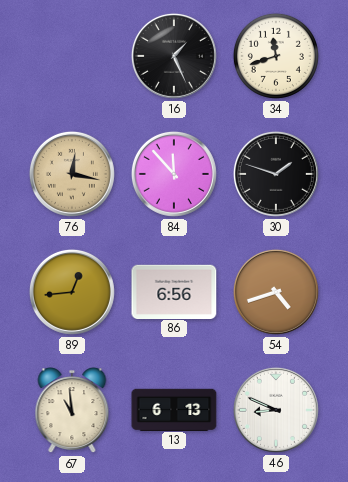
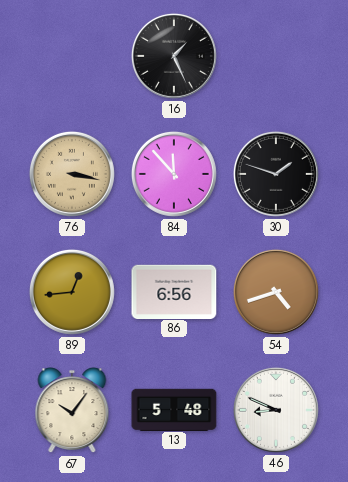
34: 11:42 -> none (276, 56)
76: 12:17 -> 3:17 (72, 174)
67: 10:59 -> 10:06 (72, 411)
13: 6:13 -> 5:48 (174, 409)
